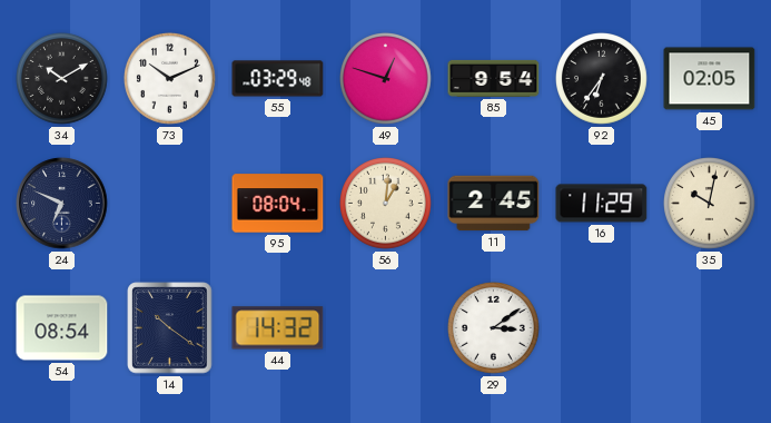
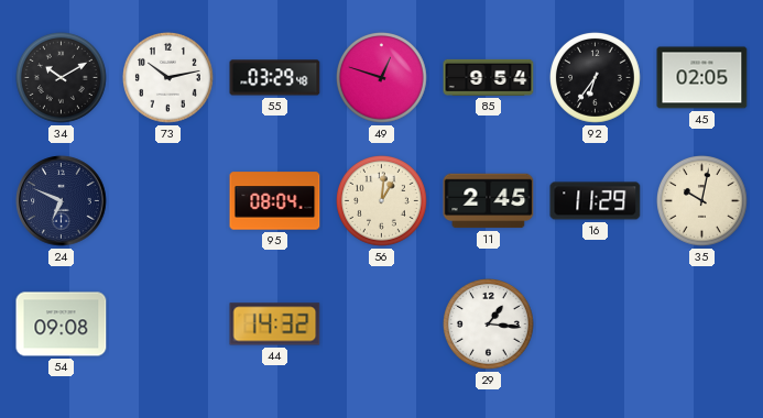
73: 10:11 -> 10:13 (168, 78)
54: 08:54 -> 09:08 (62, 324)
14: 10:21 -> none (170, 328)
29: 3:09 -> 1:16 (489, 324)
